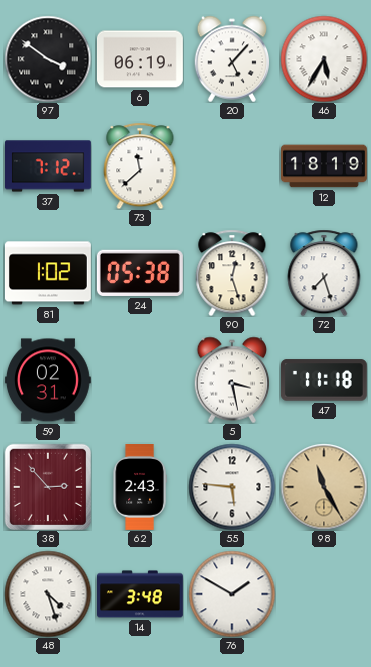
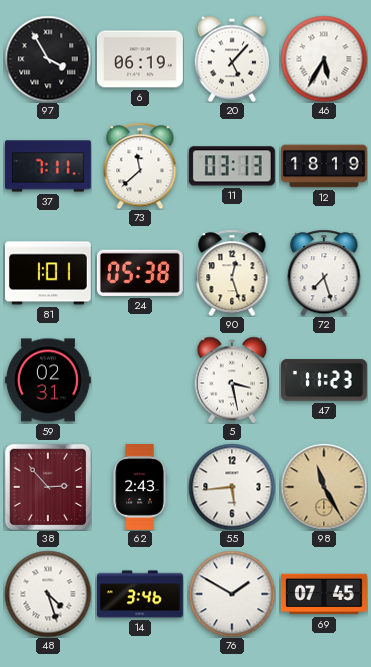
97: 3:51 -> 3:55 (48, 59)
37: 7:12 -> 7:11 (49, 166)
11: none -> 03:13 (232, 166)
81: 1:02 -> 1:01 (48, 273)
47: 11:18 -> 11:23 (324, 380)
55: 5:46 -> 5:44 (232, 487)
14: 3:48 -> 3:46 (141, 594)
69: none -> 07:45 (324, 594)
